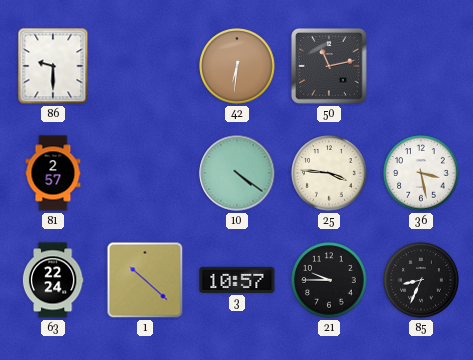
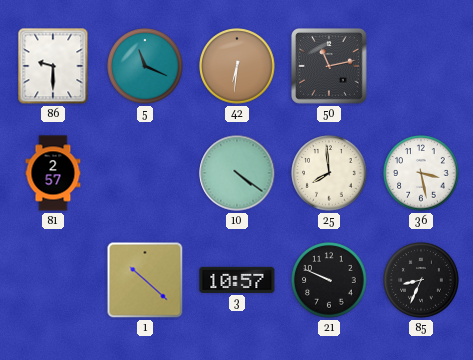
5: none -> 11:19 (145, 66)
25: 3:46 -> 7:59 (329, 173)
63: 22:24 -> none (53, 280)
21: 9:45 -> 9:49 (329, 280)
